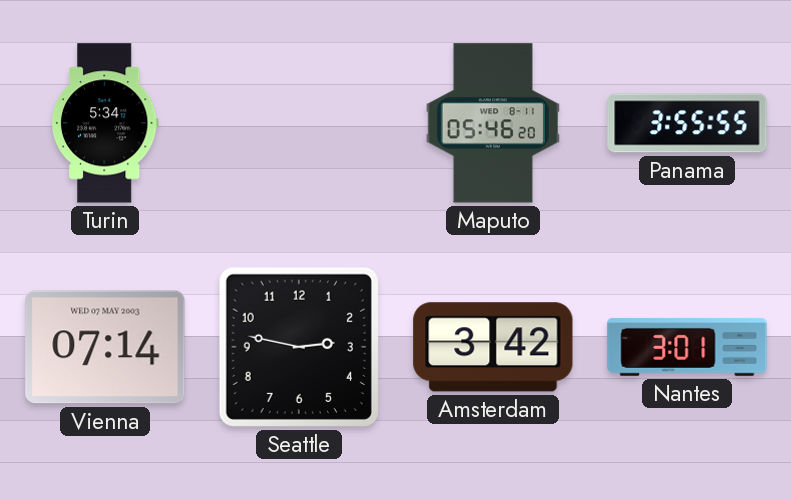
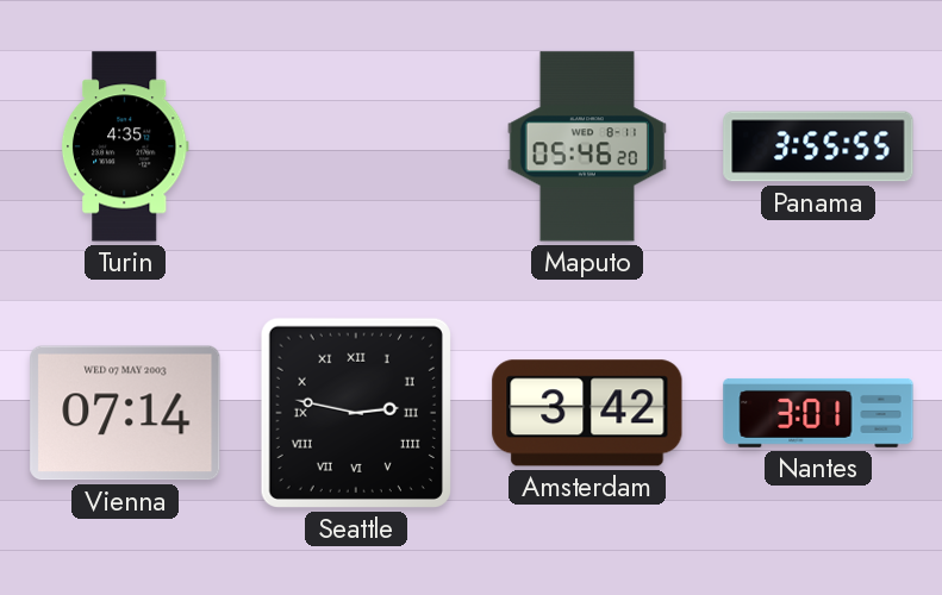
Turin: 5:34 -> 4:35 (125, 146)
Seattle numerals: Arabic -> Roman (356, 413)
